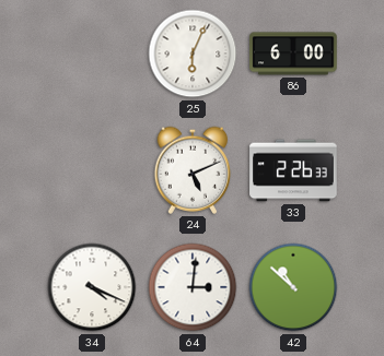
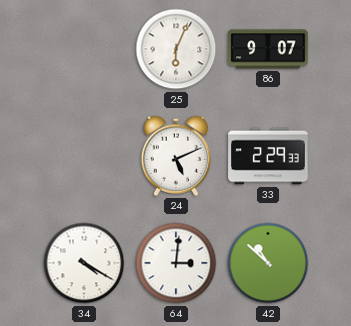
86: 6:00 -> 9:07 (268, 49)
33: 2:26 -> 2:29 (268, 156)
34: 4:19 -> 4:20 (84, 263)
